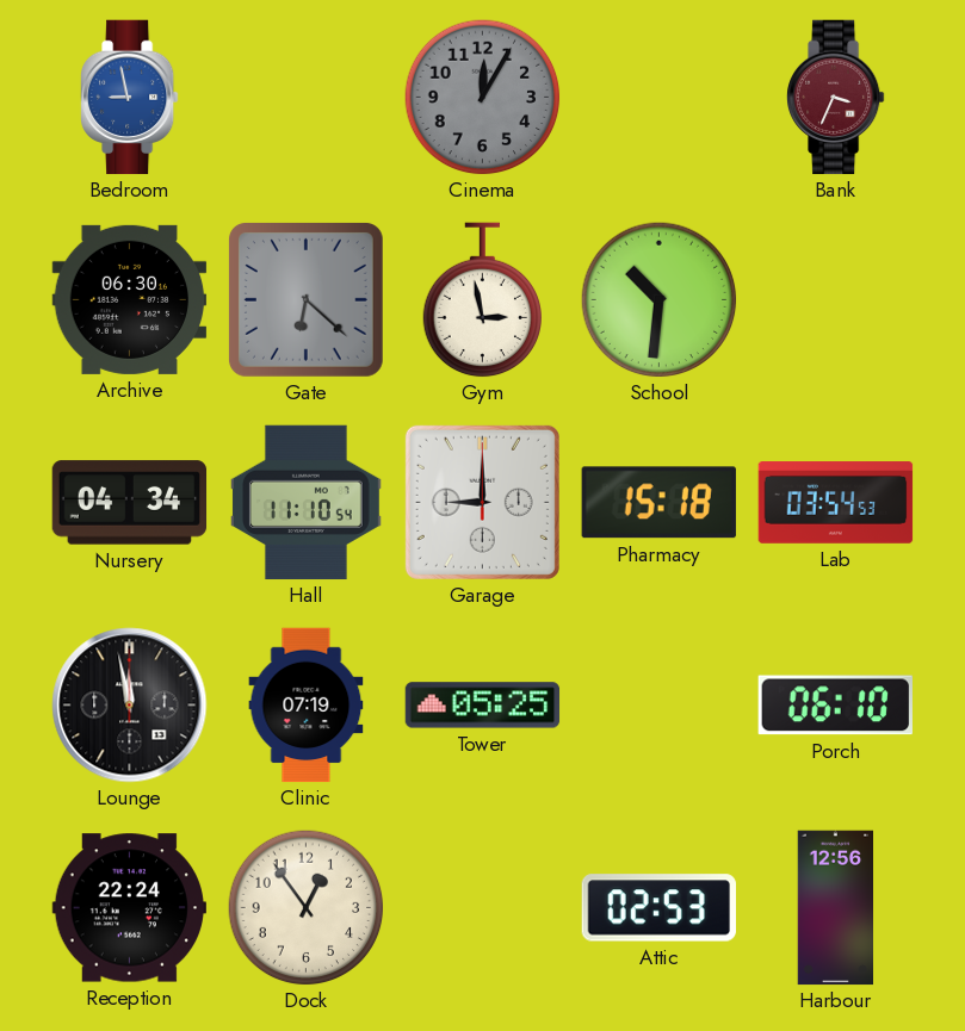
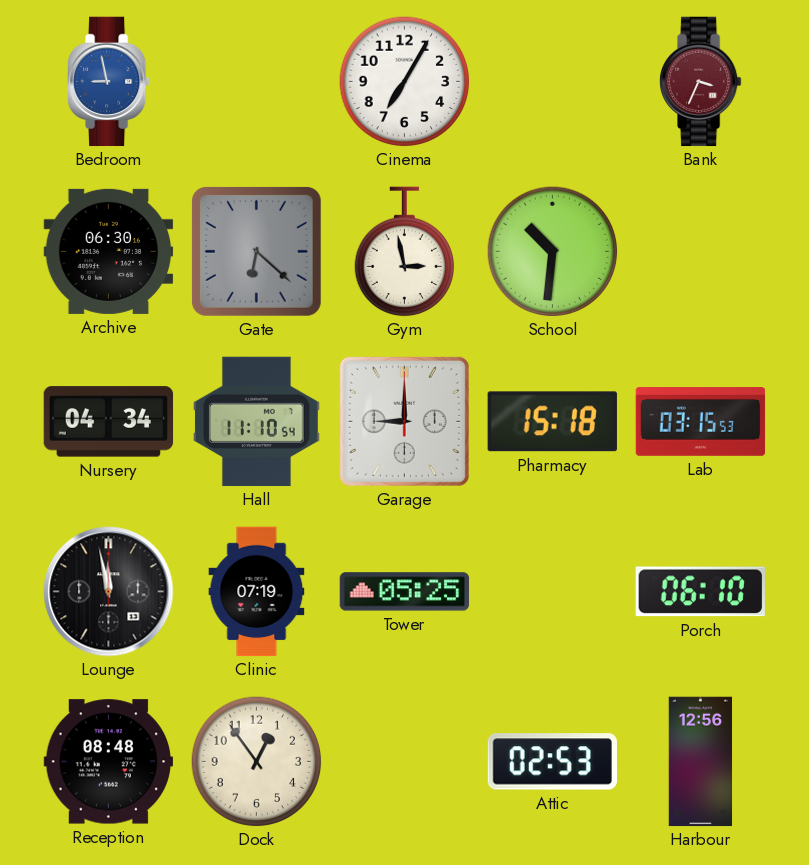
Cinema: 12:05 -> 7:05 (405, 82)
Cinema dial: grey -> white (405, 82)
Lab: 03:54 -> 03:15 (701, 422)
Reception: 22:24 -> 08:48 (108, 762)
